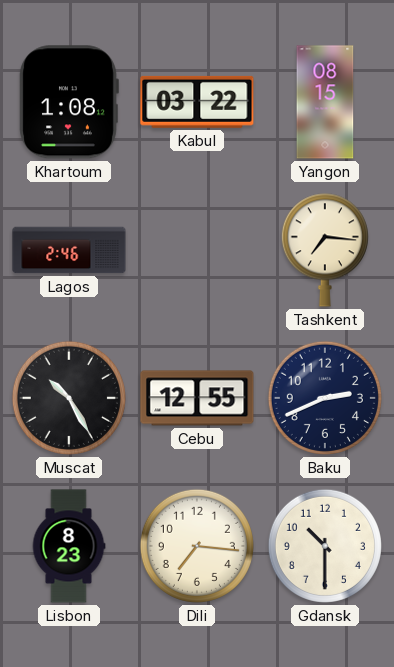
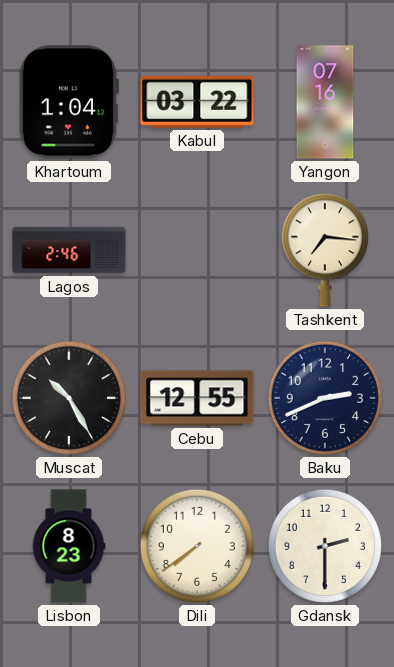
Khartoum: 1:08 -> 1:04 (69, 102)
Yangon: 08:15 -> 07:16 (325, 102)
Dili: 7:16 -> 7:39 (197, 546)
Gdansk: 10:30 -> 2:30 (325, 546)
